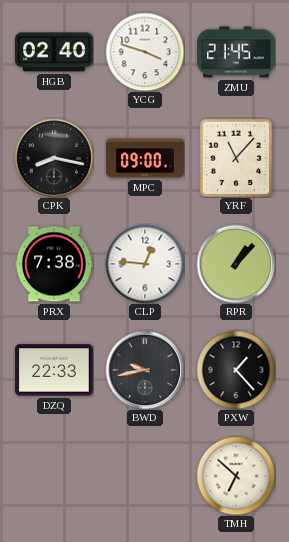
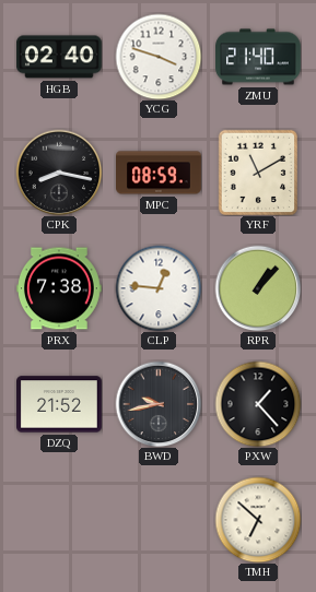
ZMU: 21:45 -> 21:40 (259, 57)
MPC: 09:00 -> 08:59 (160, 173)
YRF: 11:07 -> 11:10 (257, 171)
DZQ: 22:33 -> 21:52 (60, 404)
